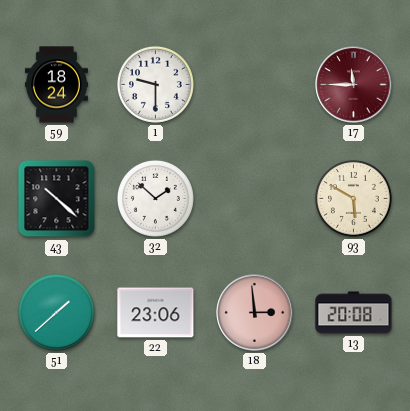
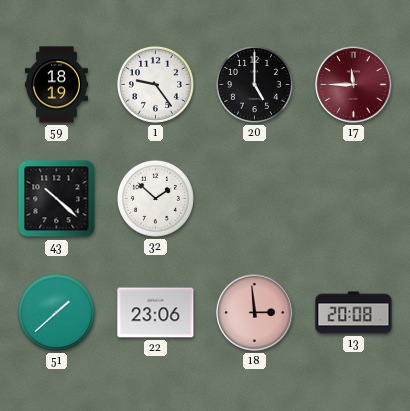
59: 18:24 -> 18:19 (56, 85)
1: 9:30 -> 9:24 (155, 84)
20: none -> 5:00 (254, 84)
93: 5:50 -> none (353, 198)
